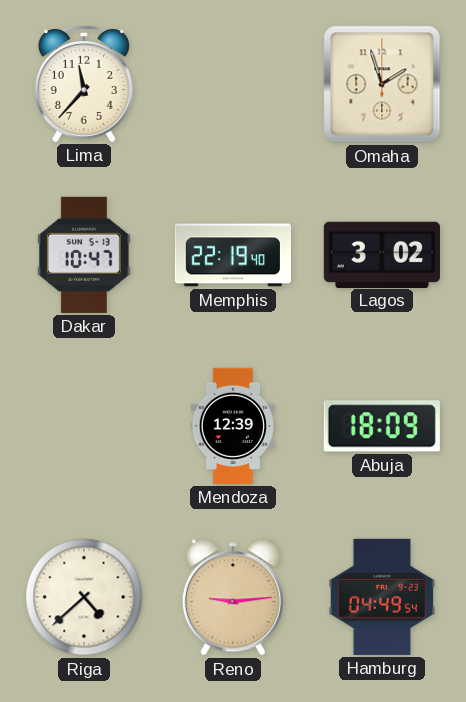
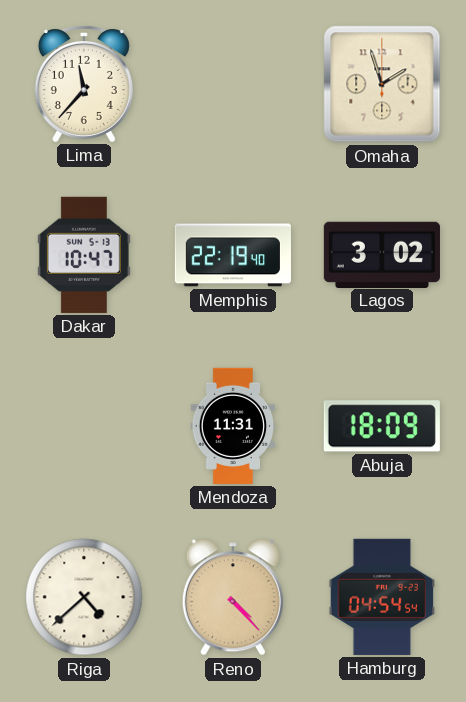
Mendoza: 12:39 -> 11:31 (233, 426)
Reno: 9:14 -> 4:23 (233, 597)
Hamburg: 04:49 -> 04:54 (382, 597)
